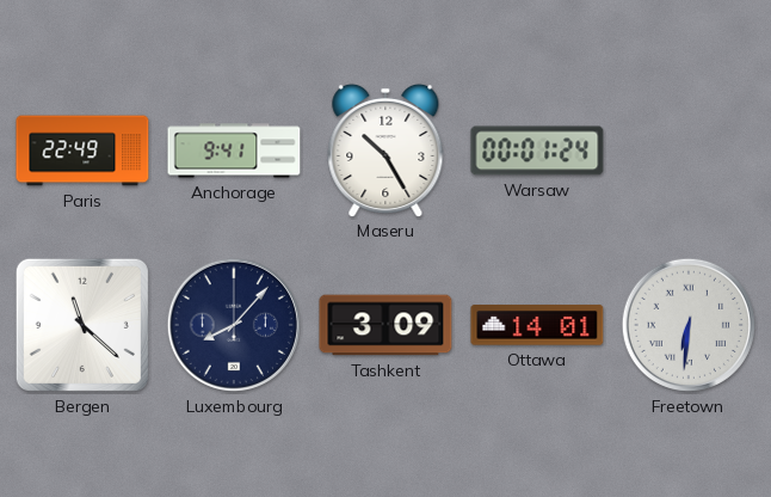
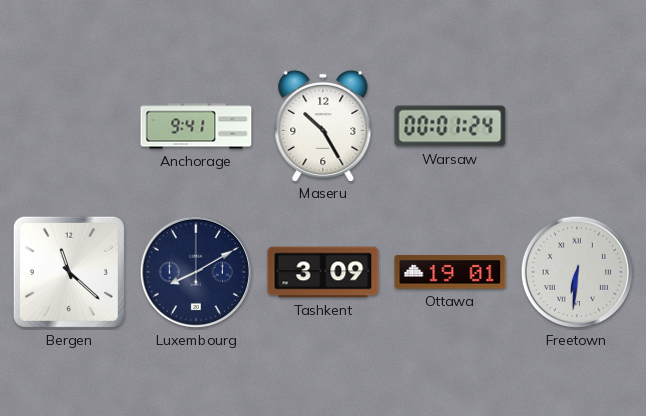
Paris: 22:49 -> none (82, 151)
Luxembourg: 8:07 -> 8:10 (196, 272)
Ottawa: 14:01 -> 19:01 (450, 272)
